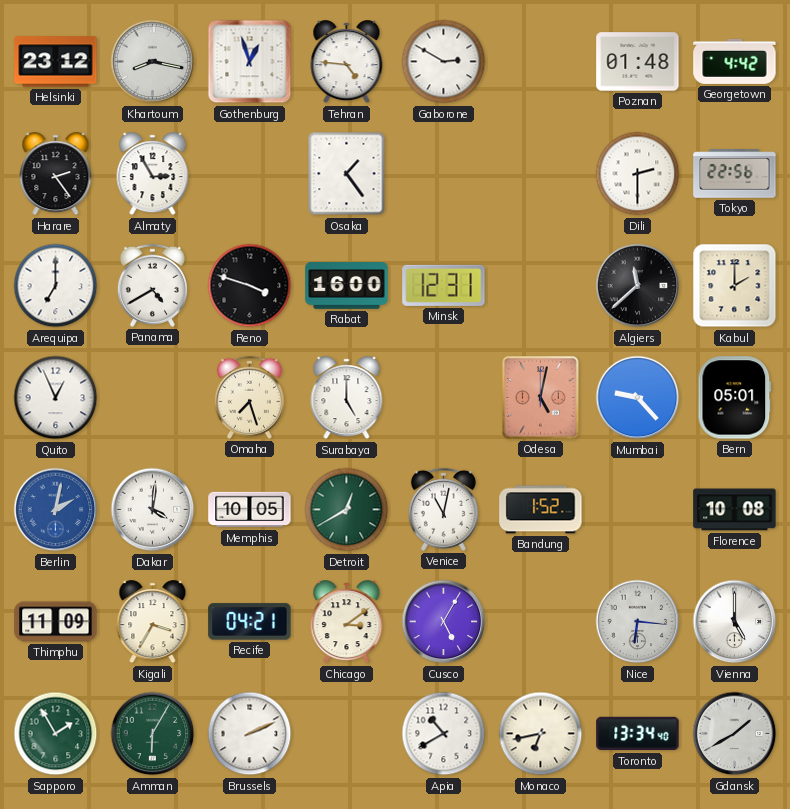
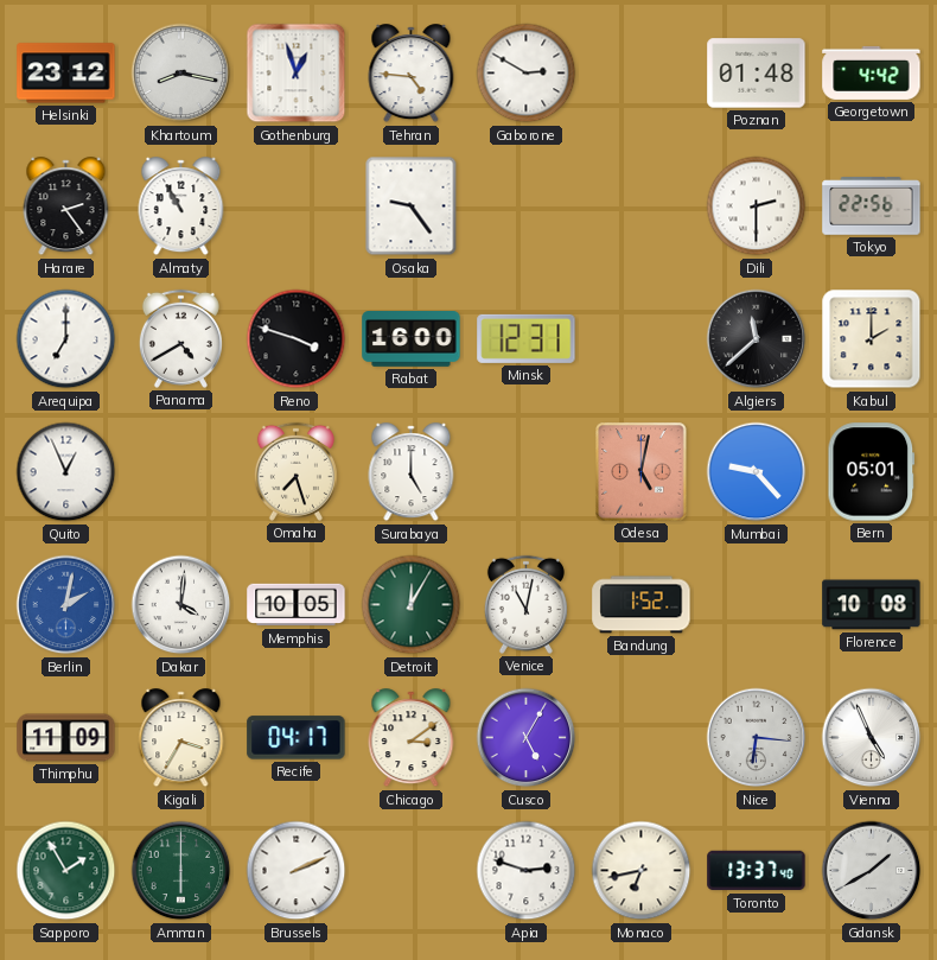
Almaty: 2:55 -> 10:55 (181, 206)
Osaka: 1:24 -> 9:24 (412, 206)
Detroit: 12:40 -> 12:05 (412, 605)
Recife: 04:21 -> 04:17 (297, 738)
Vienna: 5:00 -> 4:56 (872, 738)
Amman: 6:05 -> 6:00 (181, 871)
Apia: 10:40 -> 2:48 (527, 871)
Toronto: 13:34 -> 13:37 (757, 871)
